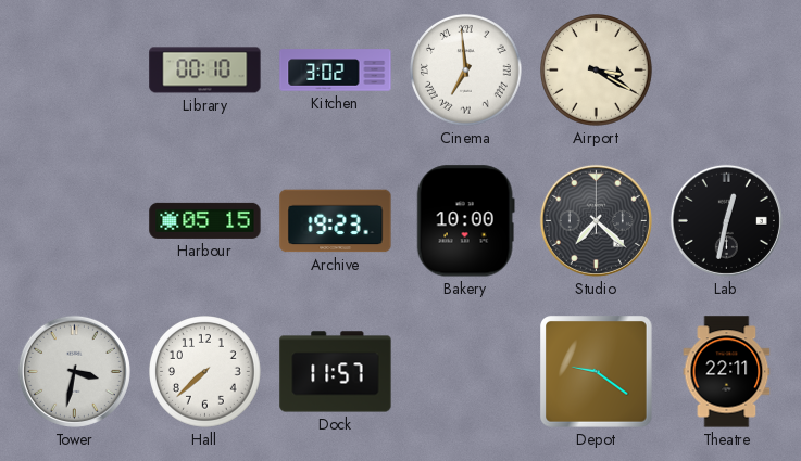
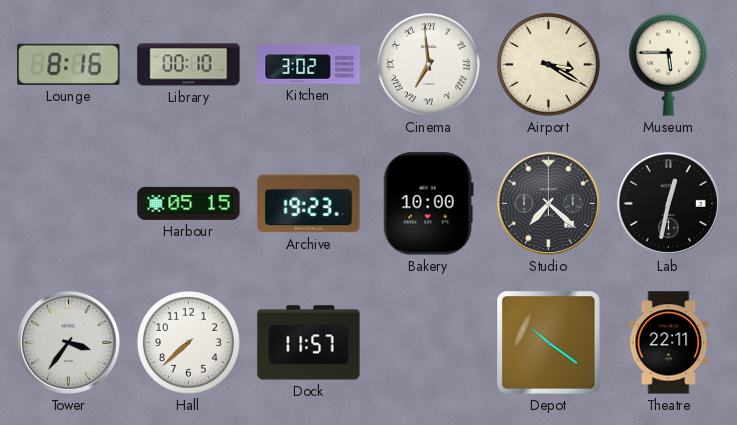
Lounge: none -> 8:16 (69, 64)
Museum: none -> 5:45 (668, 64)
Tower: 3:32 -> 3:36 (68, 342)
Depot: 9:21 -> 10:21 (549, 343)
